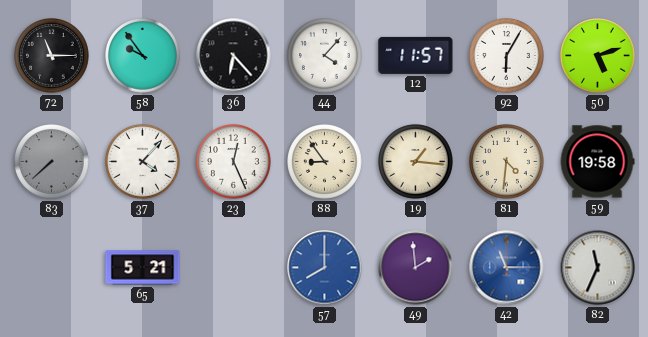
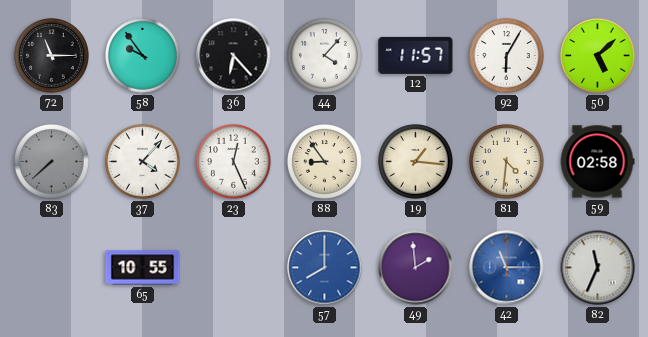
50: 5:12 -> 5:08 (598, 56)
59: 19:58 -> 02:58 (597, 162)
65: 5:21 -> 10:55 (143, 268)
